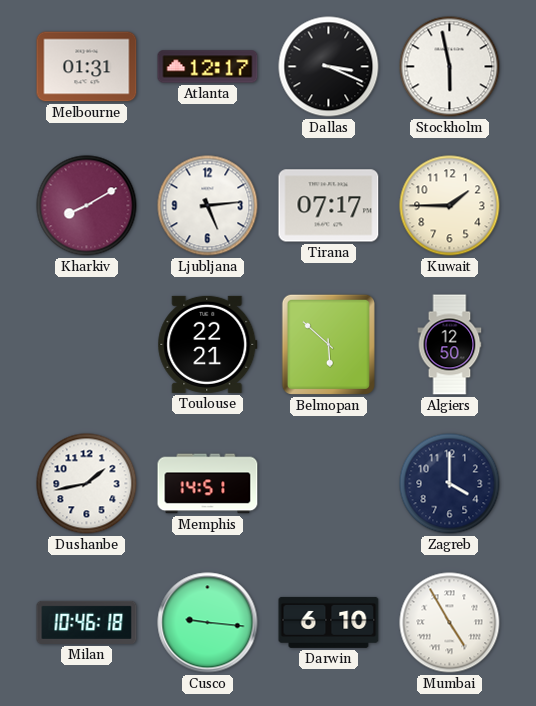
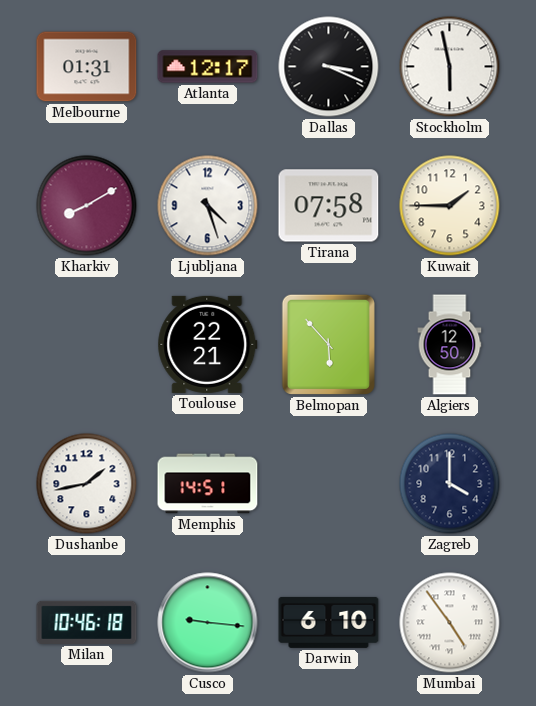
Ljubljana: 5:14 -> 4:27 (208, 206)
Tirana: 07:17 -> 07:58 (329, 206)
Belmopan: 5:52 -> 5:53 (328, 344)
Mumbai: 4:55 -> 4:54 (450, 623)
